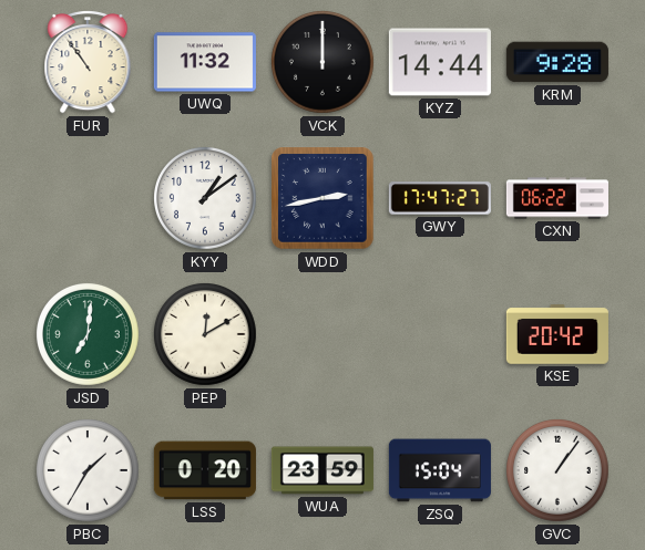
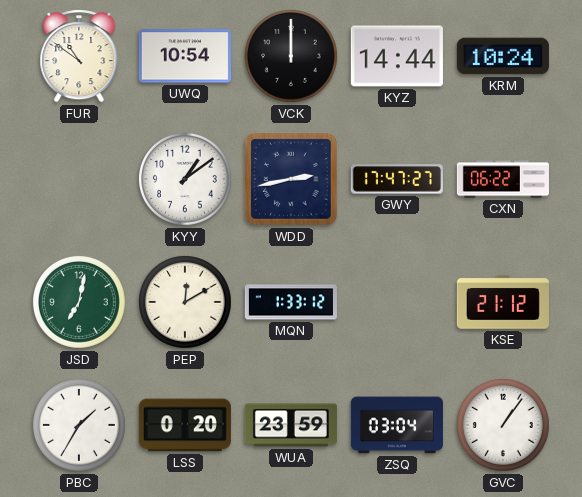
FUR: 10:54 -> 10:51 (79, 56)
UWQ: 11:32 -> 10:54 (185, 56)
KRM: 9:28 -> 10:24 (503, 56)
JSD: 7:01 -> 7:02 (80, 303)
MQN: none -> 1:33 (291, 302)
KSE: 20:42 -> 21:12 (503, 302)
ZSQ: 15:04 -> 03:04 (397, 425)
